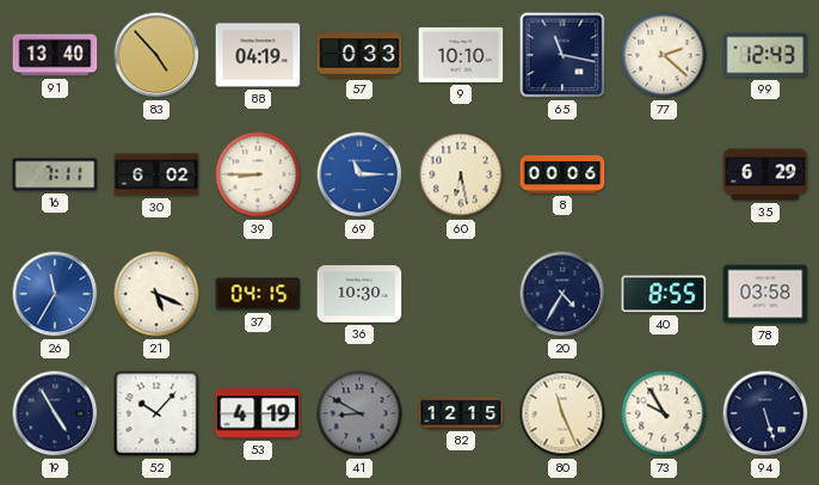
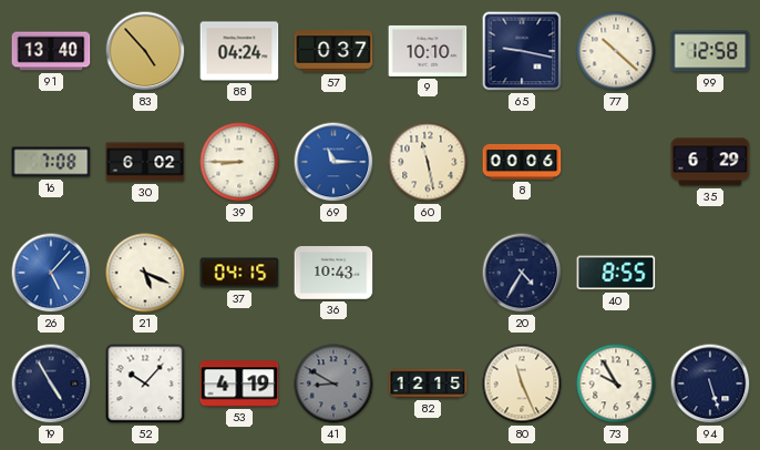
88: 04:19 -> 04:24 (239, 51)
57: 0:33 -> 0:37 (333, 51)
65: 11:17 -> 9:17 (522, 51)
77: 2:22 -> 10:22 (616, 51)
99: 12:43 -> 12:58 (710, 51)
16: 7:11 -> 7:08 (51, 162)
60: 6:28 -> 11:28 (428, 162)
26: 11:35 -> 5:07 (51, 273)
36: 10:30 -> 10:43 (333, 273)
78: 03:58 -> none (765, 294)
